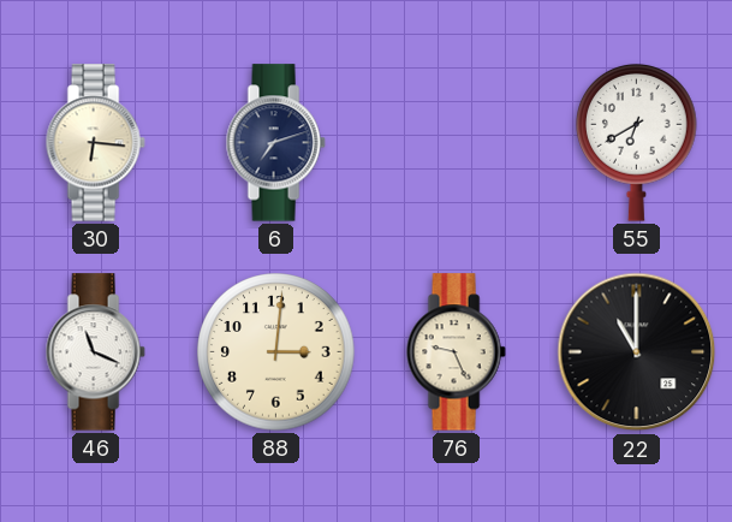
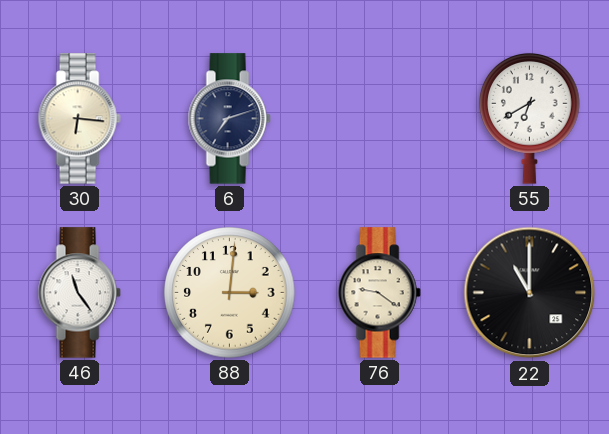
46: 11:19 -> 11:24 (79, 293)
76: 9:26 -> 9:21 (379, 293)
